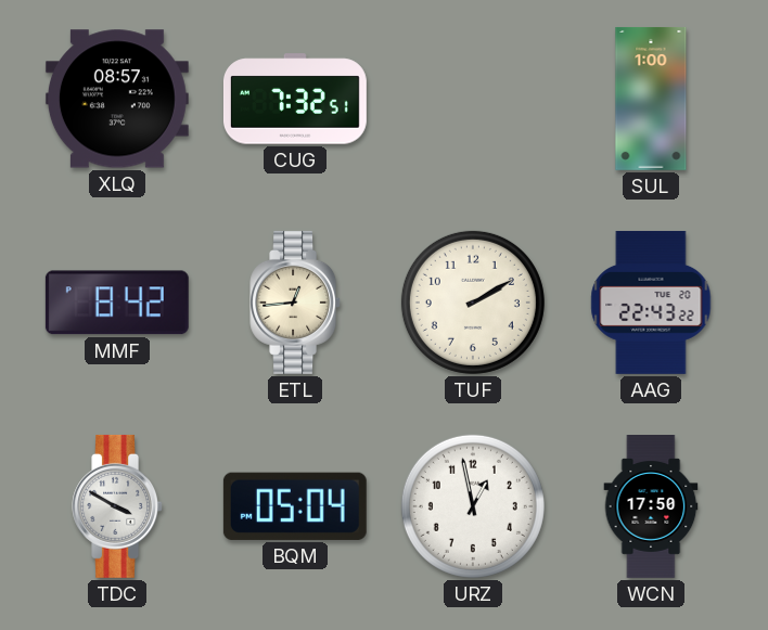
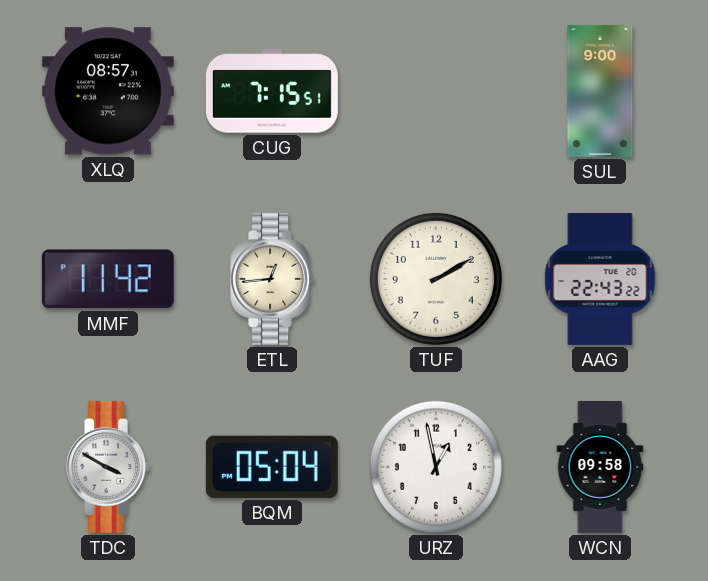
CUG: 7:32 -> 7:15 (272, 91)
SUL: 1:00 -> 9:00 (600, 91)
MMF: 8:42 -> 11:42 (108, 279)
WCN: 17:50 -> 09:58 (600, 468)
